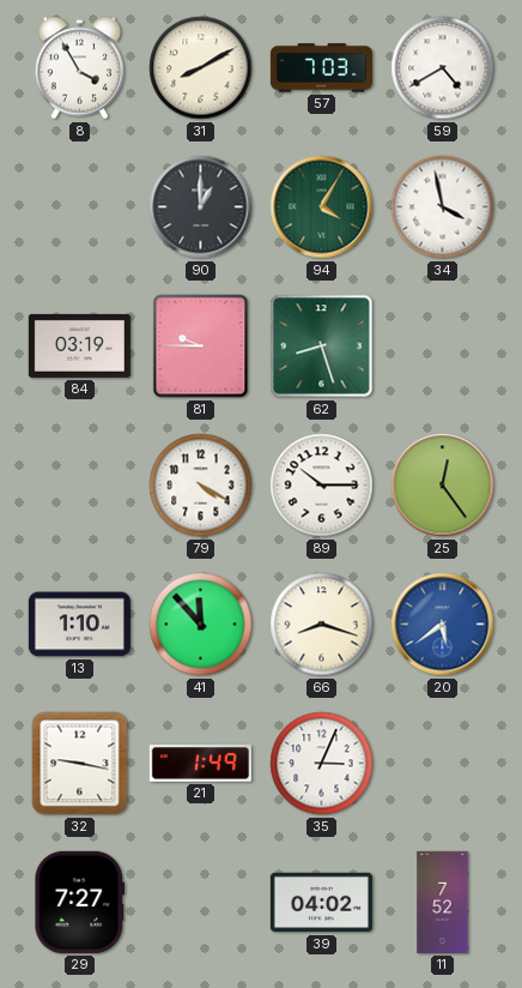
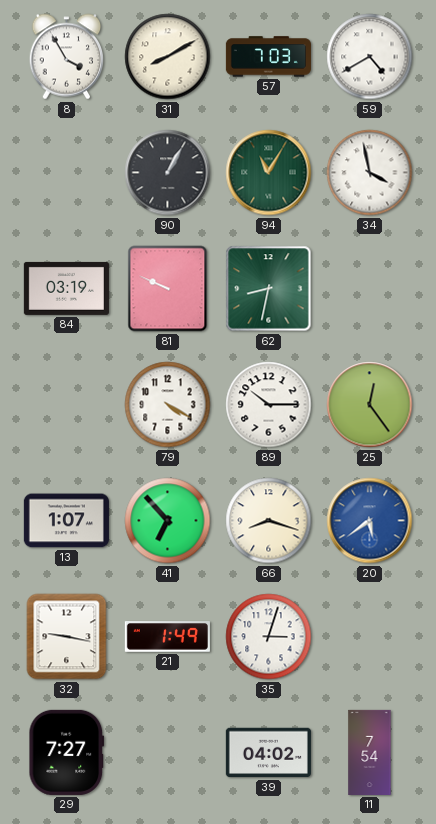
90: 1:00 -> 1:05 (168, 173)
94: 4:05 -> 11:05 (269, 173)
81: 9:45 -> 9:49 (168, 289)
62: 8:27 -> 8:32 (269, 289)
13: 1:10 -> 1:07 (66, 521)
41: 11:53 -> 6:53 (168, 521)
35: 3:04 -> 3:03 (269, 637)
11: 7:52 -> 7:54 (370, 752)
